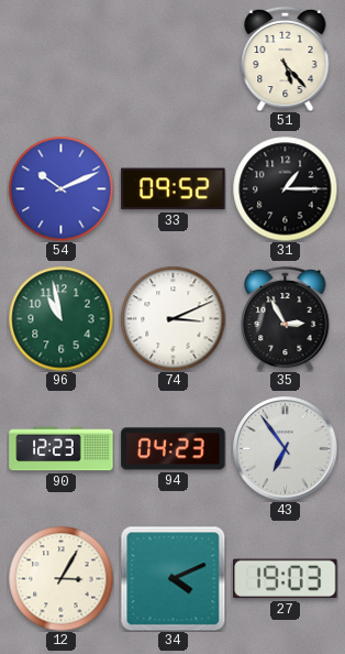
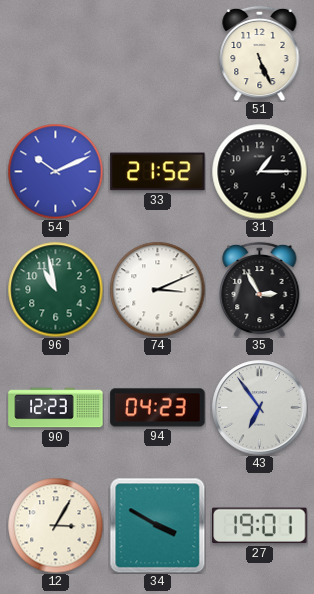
51: 5:23 -> 5:26 (260, 53)
33: 09:52 -> 21:52 (158, 172)
34: 4:11 -> 3:50 (157, 525)
27: 19:03 -> 19:01 (260, 526)
